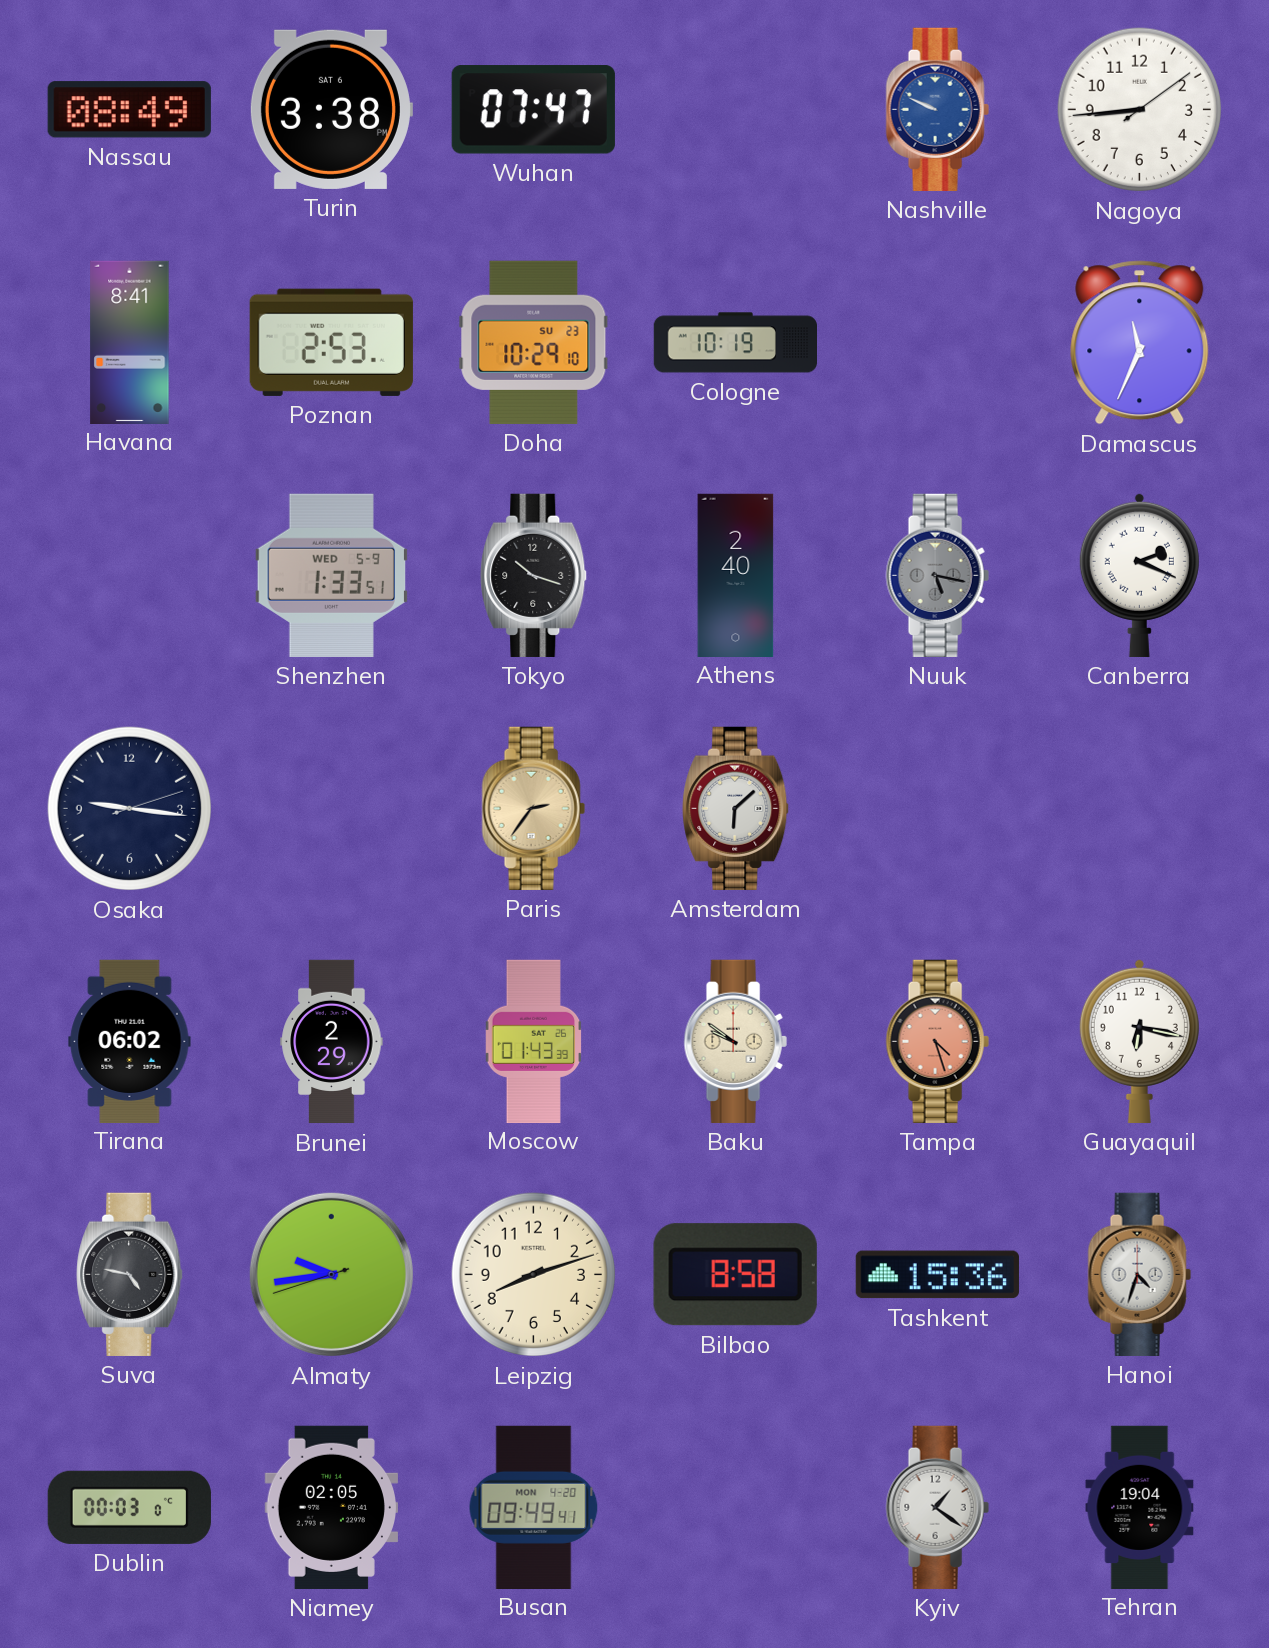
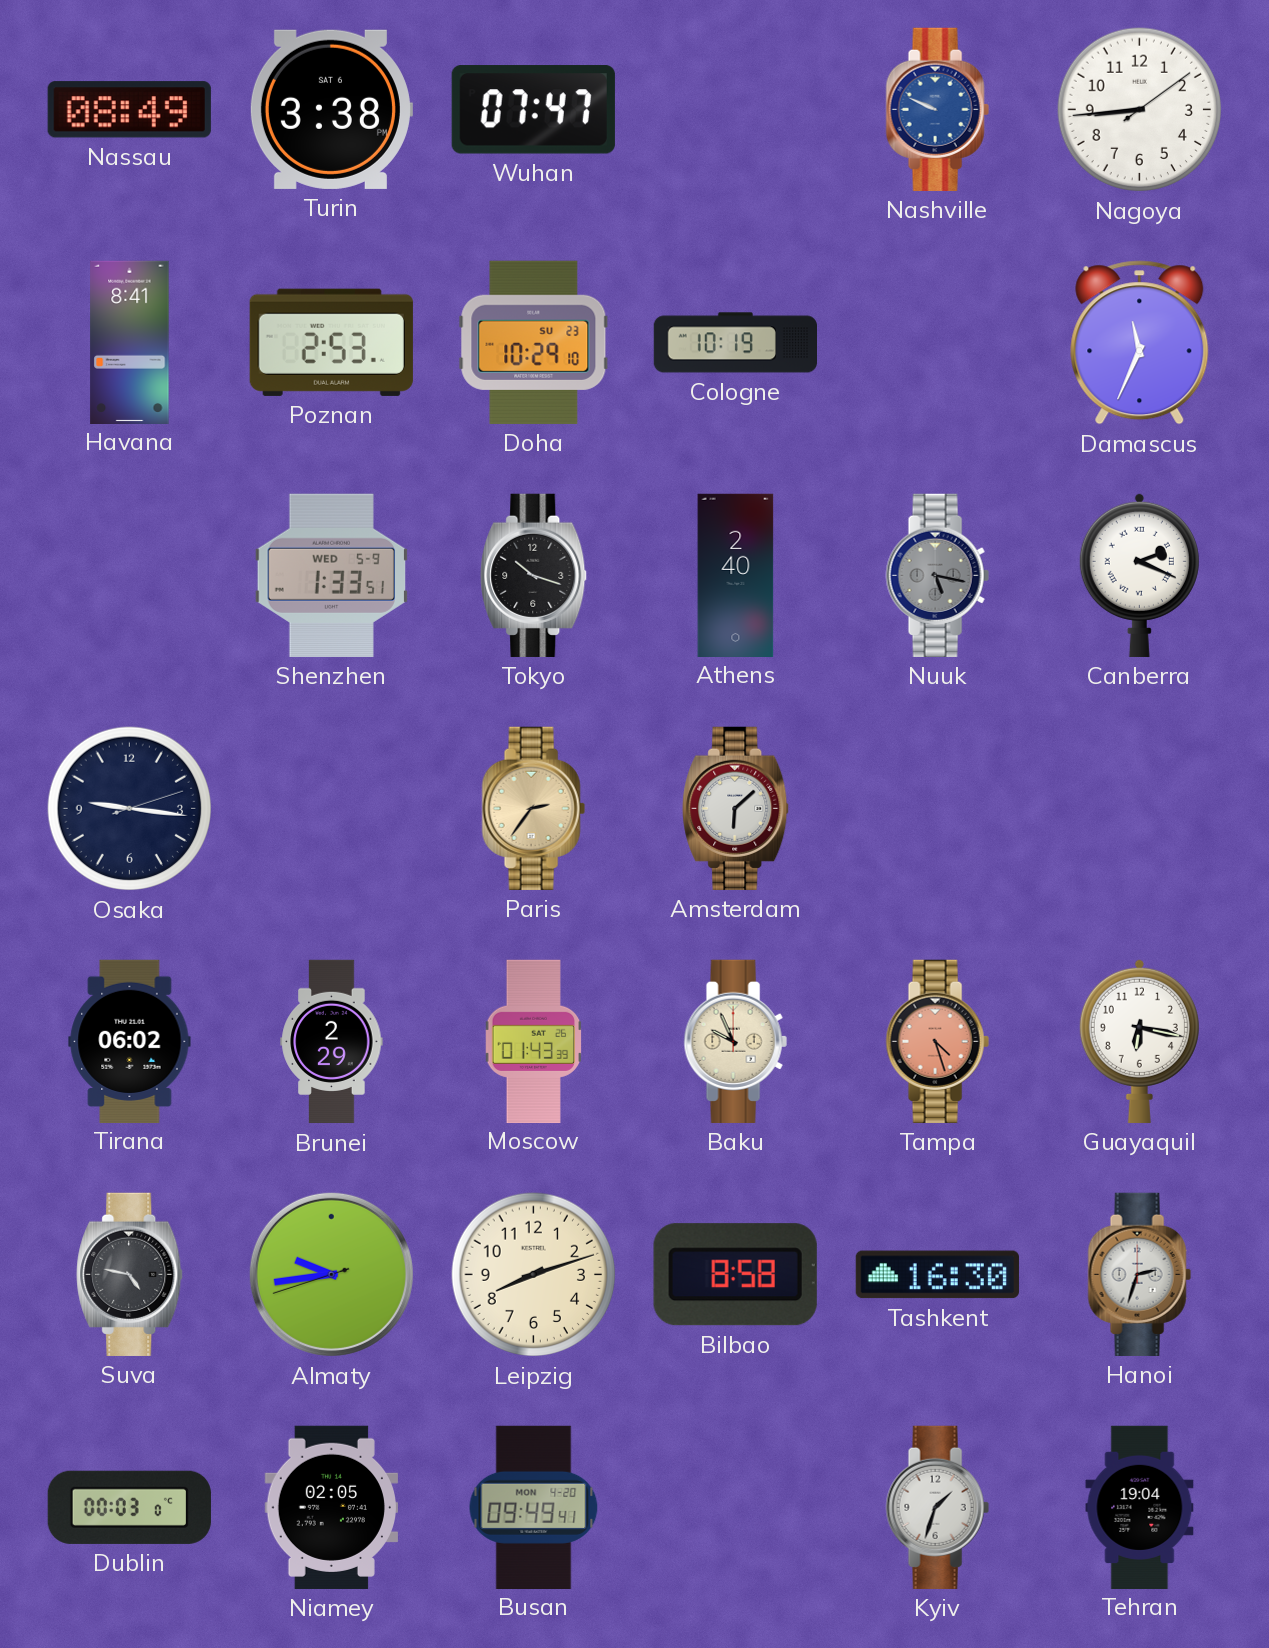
Baku: 9:51 -> 9:56 (735, 1041)
Tashkent: 15:36 -> 16:30 (937, 1275)
Hanoi: 4:33 -> 2:33 (1139, 1274)
Kyiv: 1:21 -> 1:33 (937, 1507)
